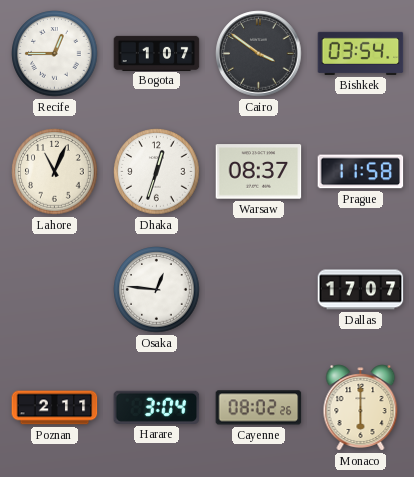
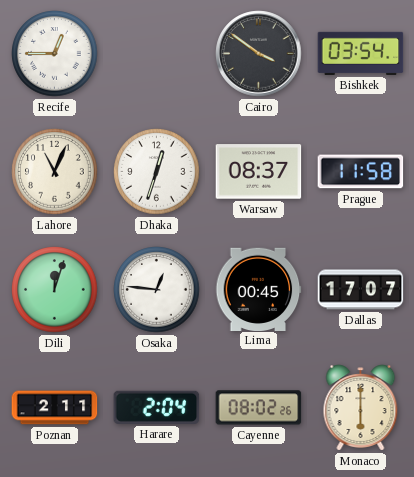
Bogota: 1:07 -> none (157, 53)
Dili: none -> 12:03 (55, 290)
Lima: none -> 00:45 (259, 289)
Harare: 3:04 -> 2:04 (157, 407)
